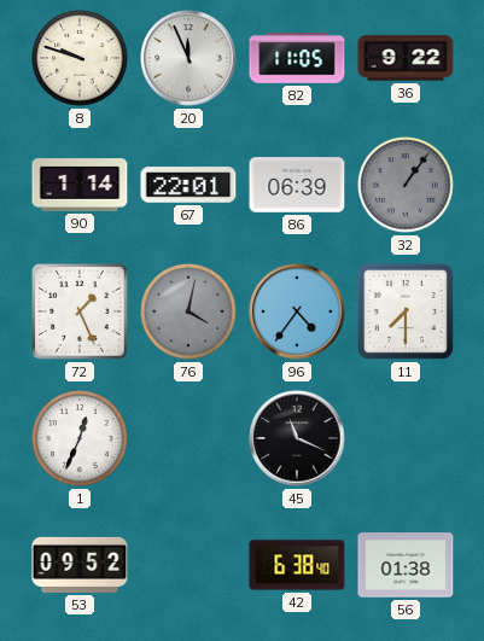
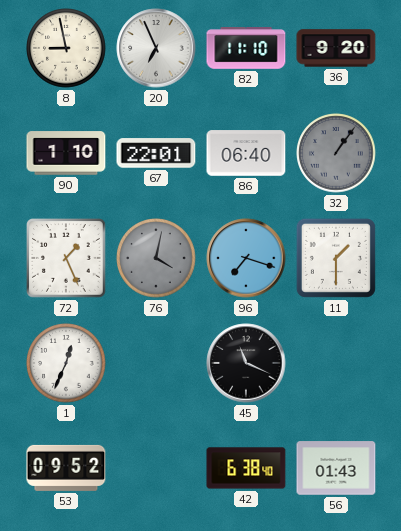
8: 9:48 -> 8:58 (66, 48)
20: 11:56 -> 6:56 (156, 48)
82: 11:05 -> 11:10 (246, 48)
36: 9:22 -> 9:20 (336, 48)
90: 1:14 -> 1:10 (66, 153)
86: 06:39 -> 06:40 (246, 153)
96: 4:36 -> 7:18 (246, 258)
11: 7:30 -> 1:30 (336, 258)
56: 01:38 -> 01:43 (336, 468)
